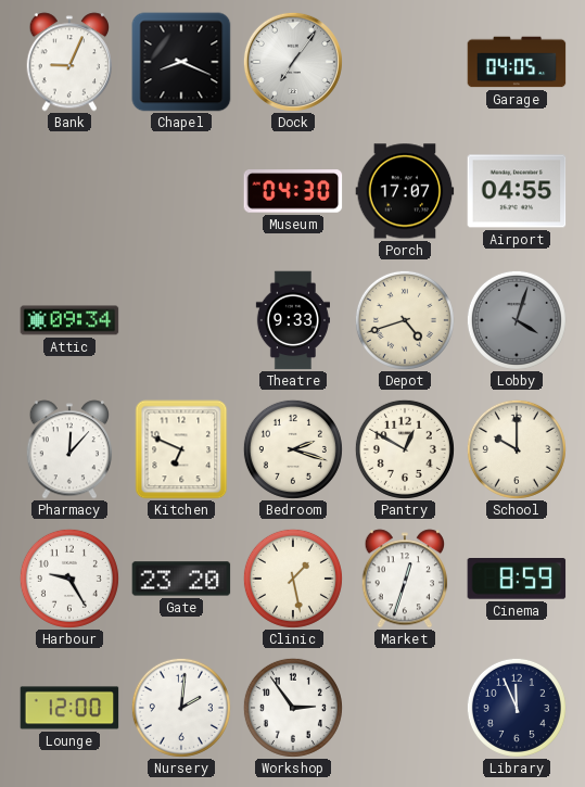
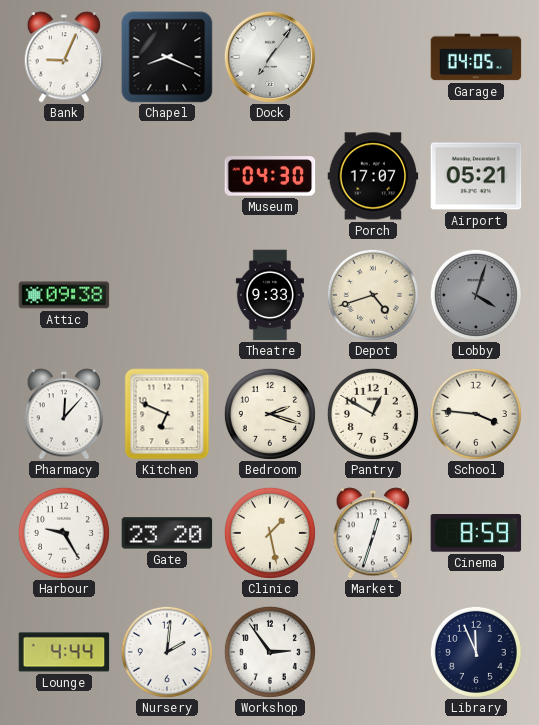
Airport: 04:55 -> 05:21 (476, 176)
Attic: 09:34 -> 09:38 (64, 295)
School: 10:00 -> 3:46 (476, 414)
Lounge: 12:00 -> 4:44 (64, 652)
